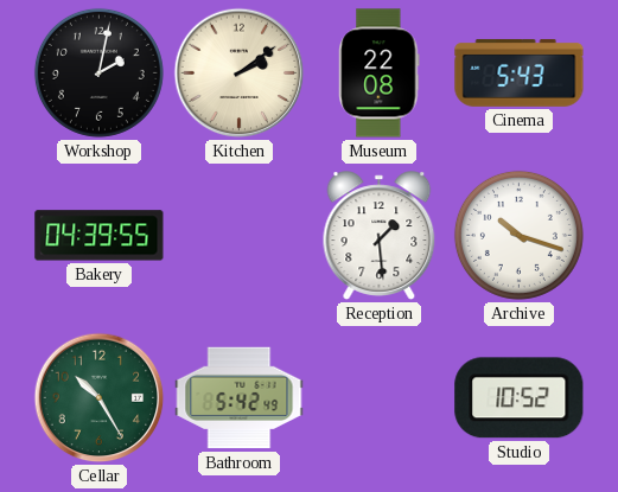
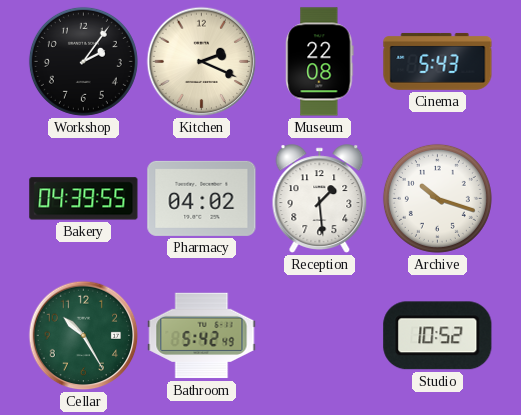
Workshop: 2:02 -> 2:06 (83, 61)
Kitchen: 2:09 -> 2:19 (202, 62)
Pharmacy: none -> 04:02 (202, 198)
